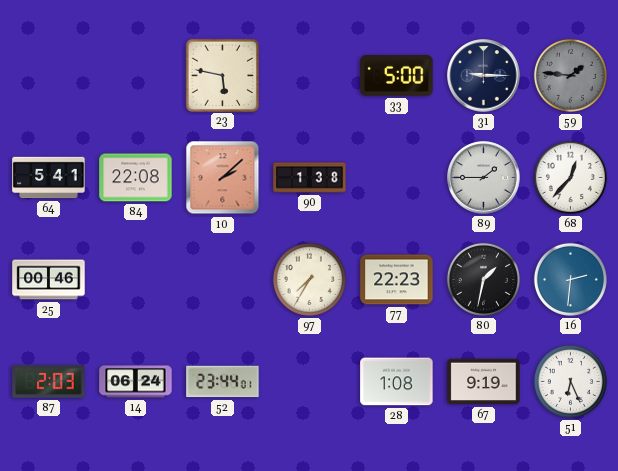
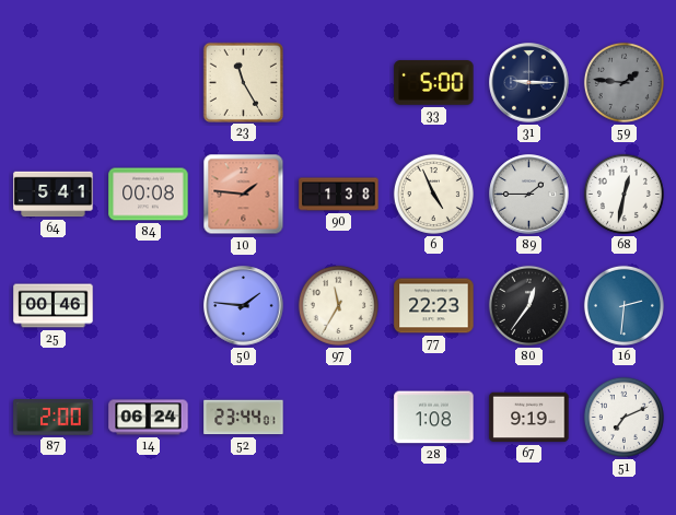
23: 5:47 -> 11:25 (243, 82)
84: 22:08 -> 00:08 (149, 195)
10: 2:08 -> 1:46 (244, 195)
6: none -> 4:56 (433, 194)
68: 12:37 -> 12:32 (623, 194)
50: none -> 1:46 (244, 306)
97: 7:35 -> 11:35 (338, 305)
80: 1:32 -> 12:36 (528, 305)
87: 2:03 -> 2:00 (54, 418)
51: 6:26 -> 7:11 (623, 417)
